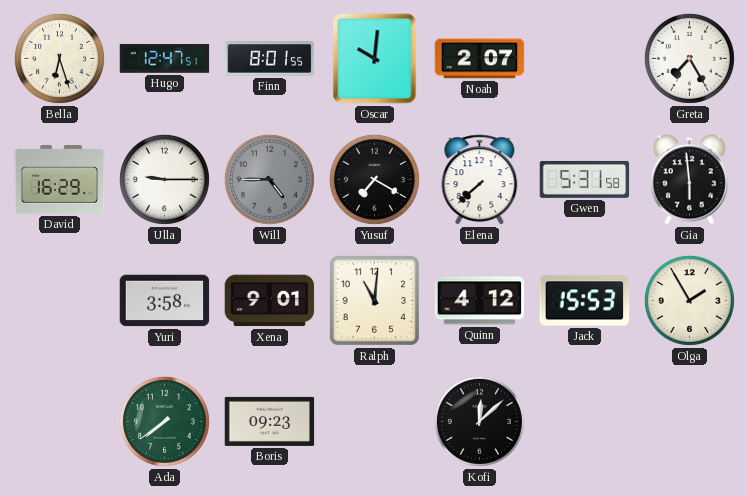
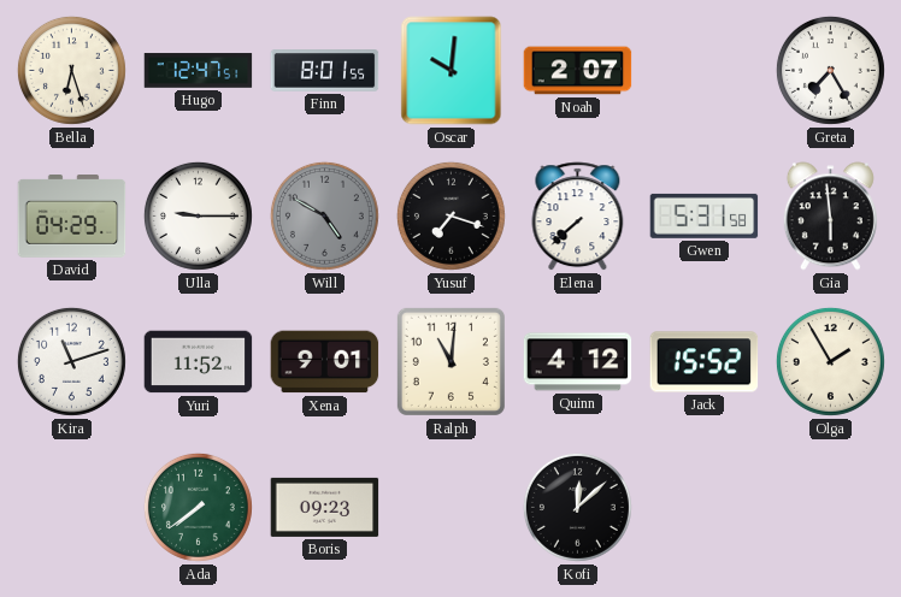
David: 16:29 -> 04:29 (72, 217)
Will: 4:45 -> 4:50 (324, 215)
Yusuf: 7:20 -> 7:18 (450, 215)
Kira: none -> 11:12 (71, 361)
Yuri: 3:58 -> 11:52 (199, 362)
Jack: 15:53 -> 15:52 (705, 362)
